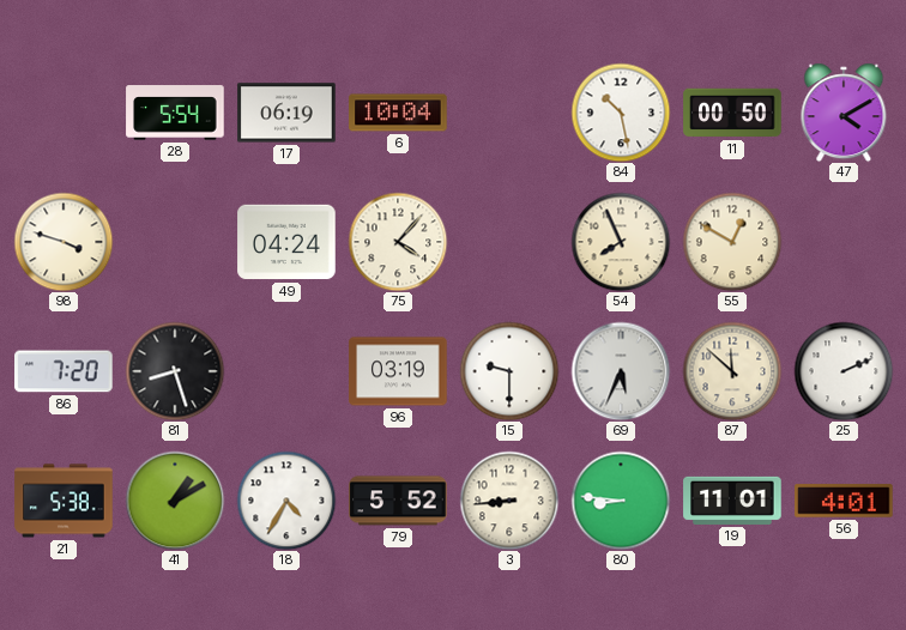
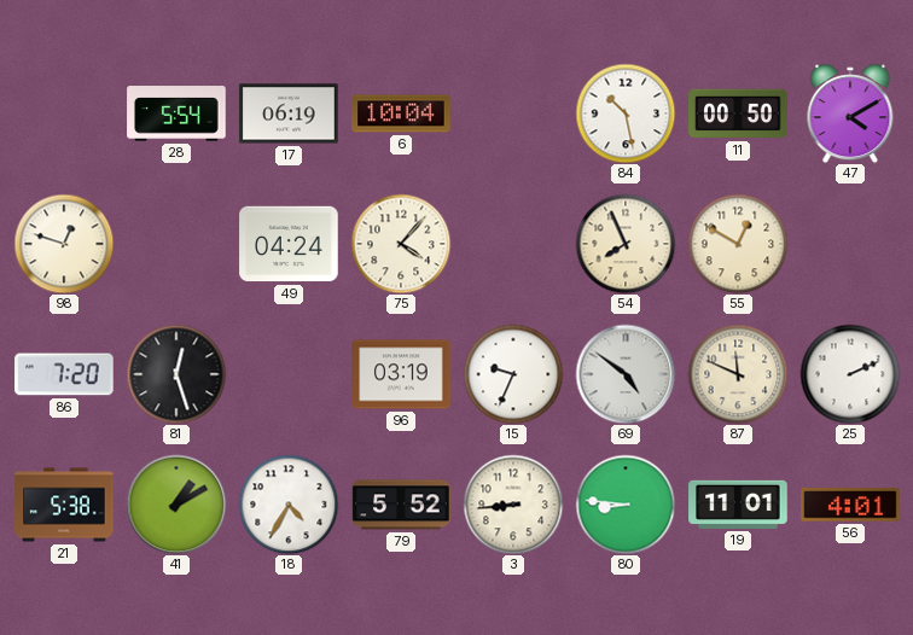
98: 3:48 -> 12:48 (64, 244)
81: 8:27 -> 12:27 (176, 374)
15: 9:30 -> 9:34 (513, 374)
69: 5:34 -> 4:51 (626, 374)
87: 11:52 -> 11:49 (738, 374)
